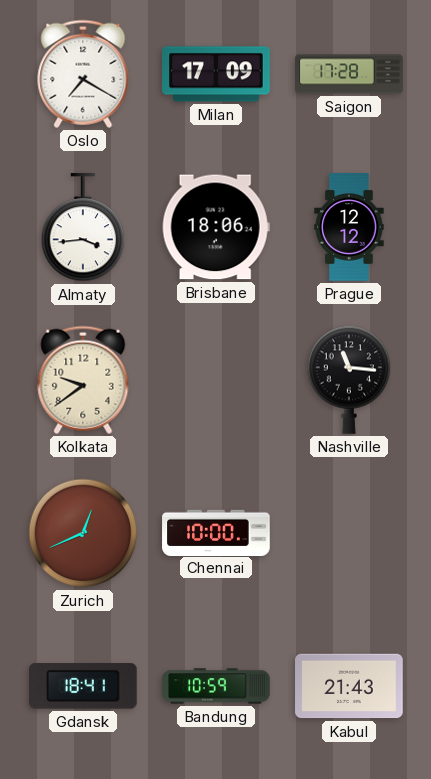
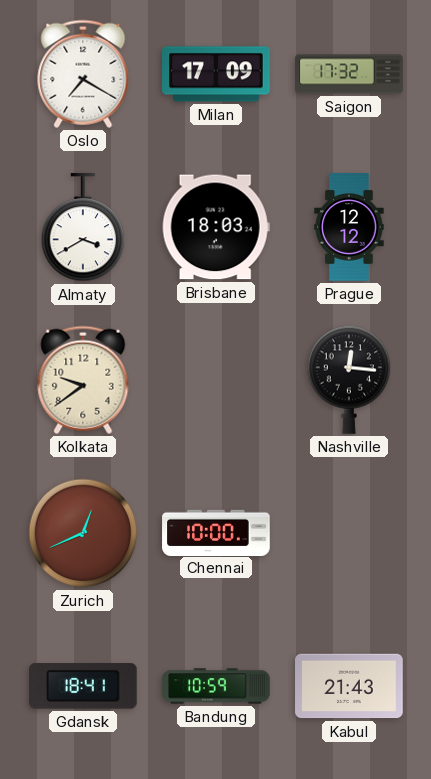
Saigon: 17:28 -> 17:32 (349, 74)
Almaty: 3:44 -> 3:40 (83, 228)
Brisbane: 18:06 -> 18:03 (216, 227)
Nashville: 11:16 -> 12:16 (349, 380)
